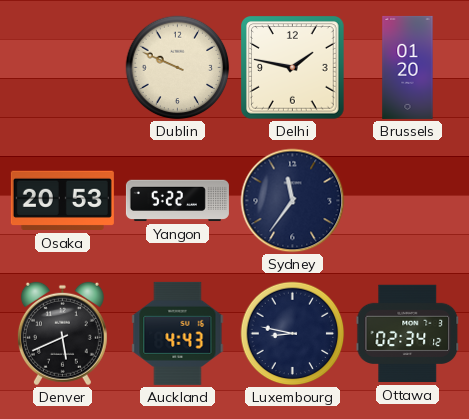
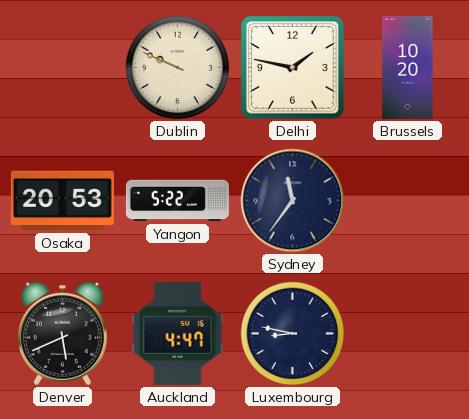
Brussels: 01:20 -> 10:20 (408, 67)
Auckland: 4:43 -> 4:47 (178, 333)
Ottawa: 02:34 -> none (408, 334)
